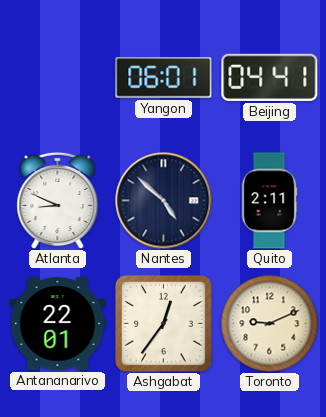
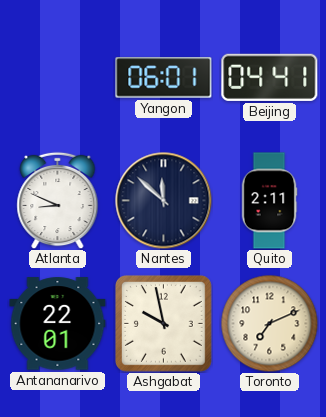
Nantes: 4:52 -> 11:52 (164, 201)
Ashgabat: 12:36 -> 9:58 (163, 323)
Toronto: 9:11 -> 7:11 (269, 323)
